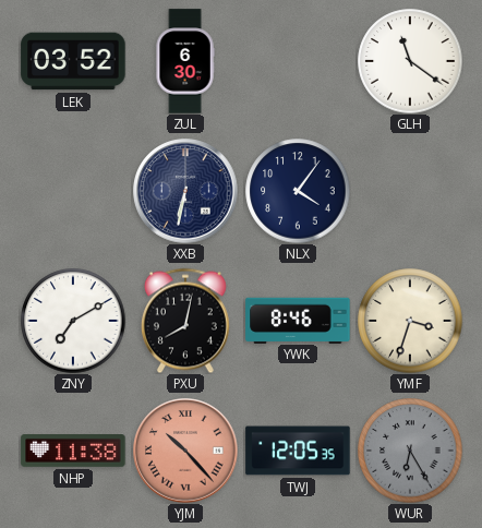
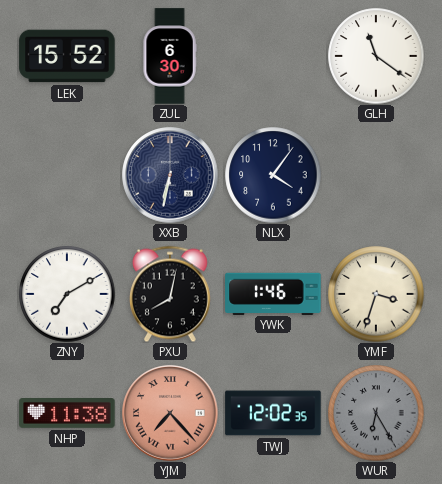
LEK: 03:52 -> 15:52 (67, 56)
YWK: 8:46 -> 1:46 (273, 293)
YJM: 10:23 -> 7:23 (170, 413)
TWJ: 12:05 -> 12:02 (273, 413)
